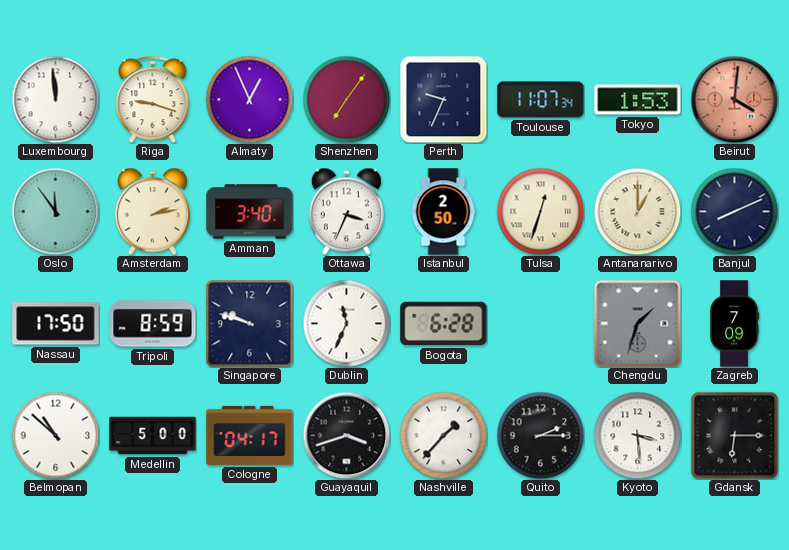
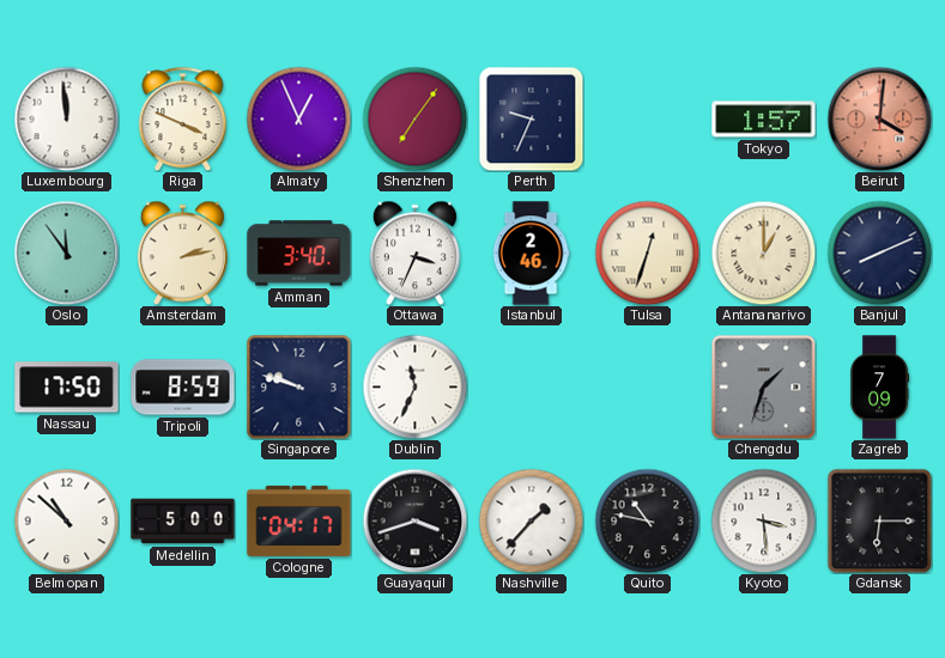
Riga: 9:18 -> 3:49 (183, 118)
Toulouse: 11:07 -> none (541, 100)
Tokyo: 1:53 -> 1:57 (764, 120)
Istanbul: 2:50 -> 2:46 (531, 254)
Bogota: 6:28 -> none (444, 324)
Quito: 2:15 -> 10:47 (647, 520)
